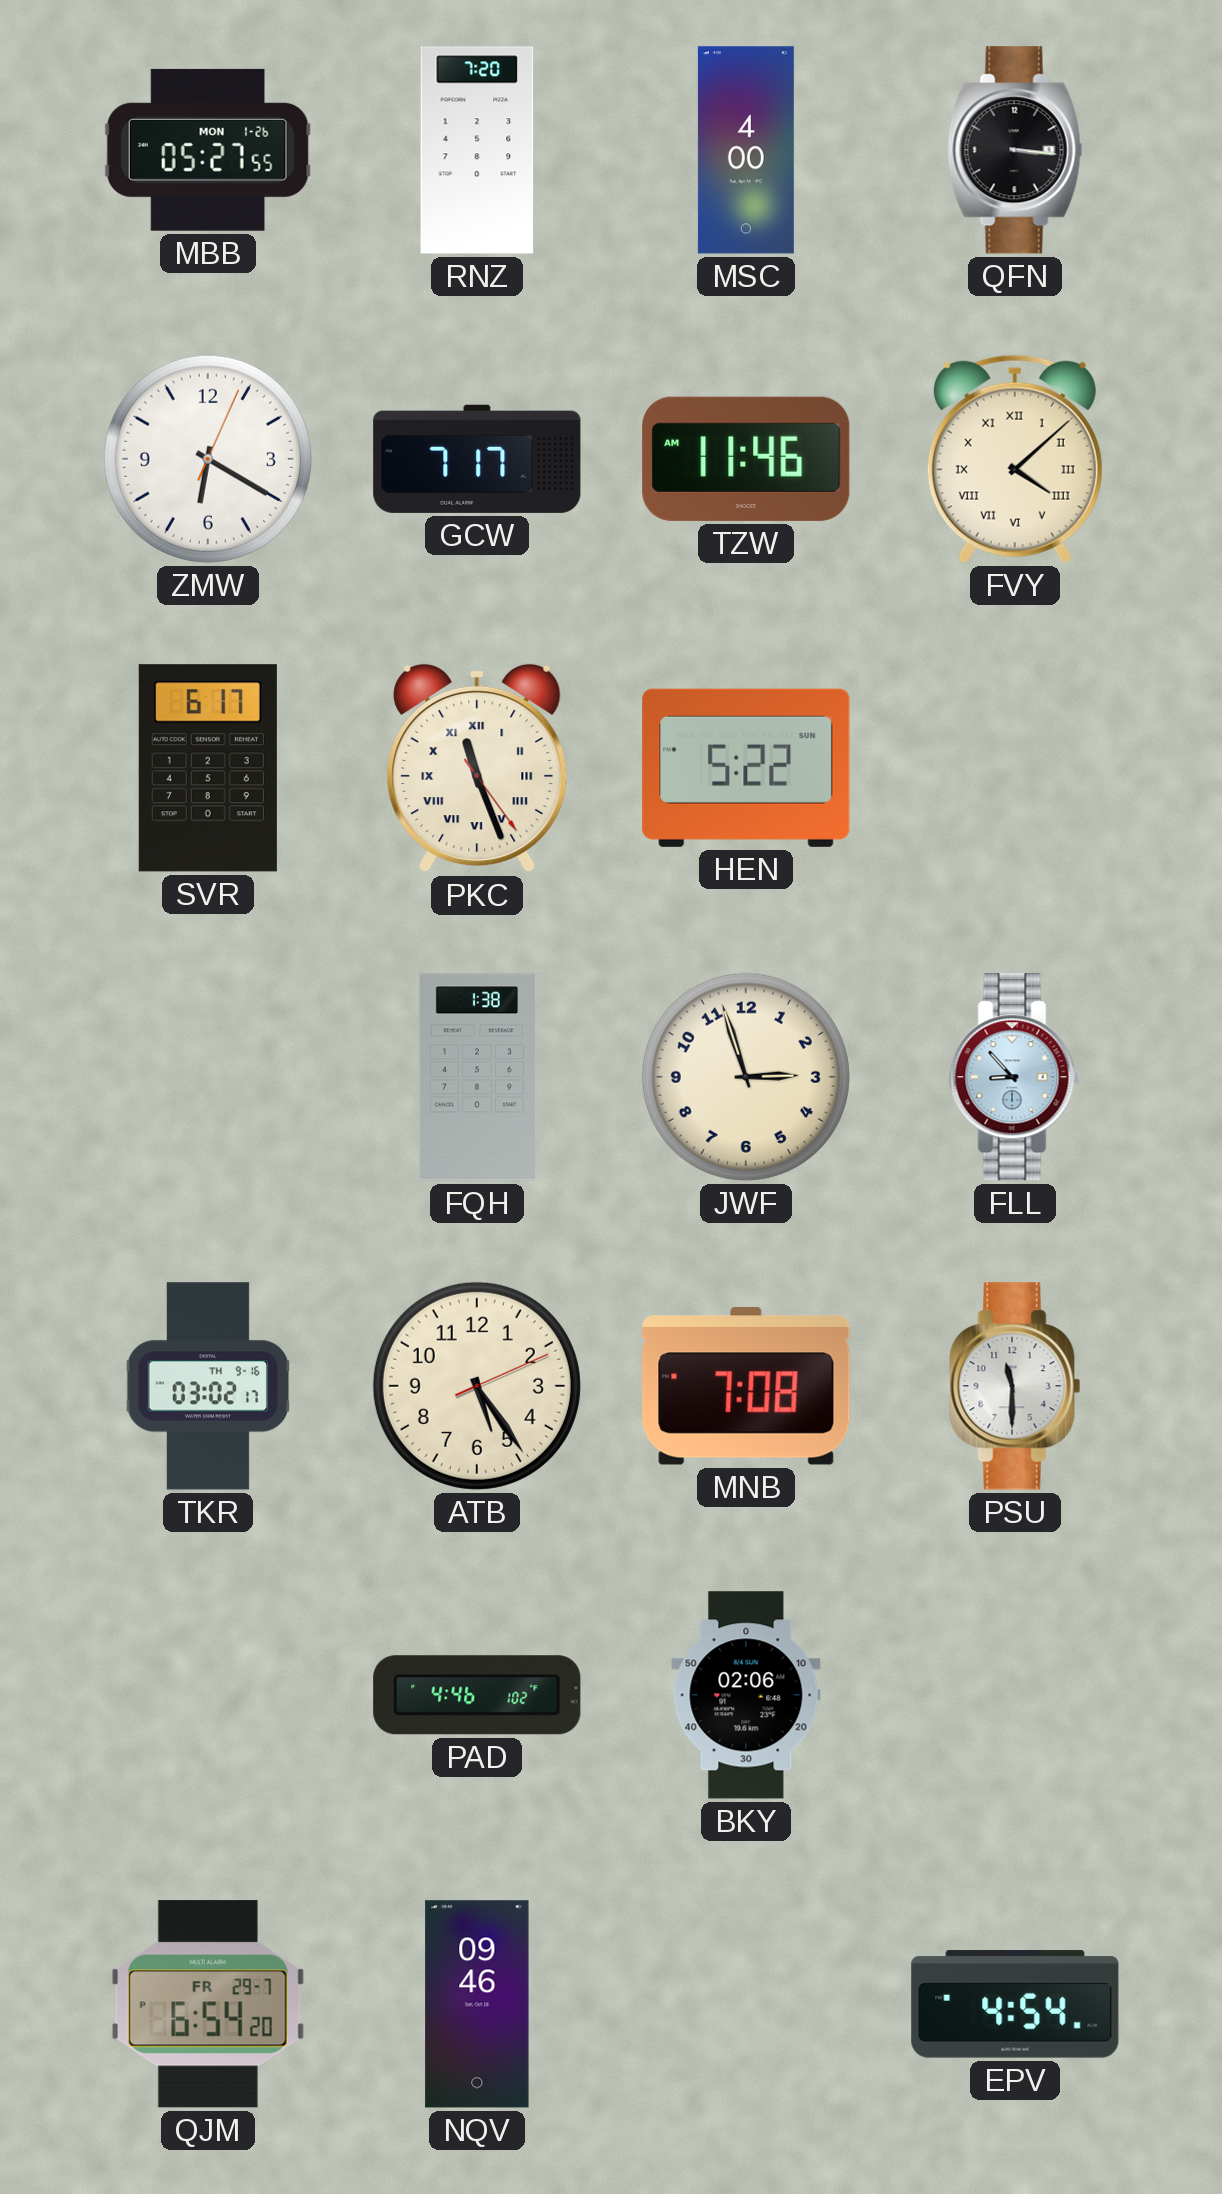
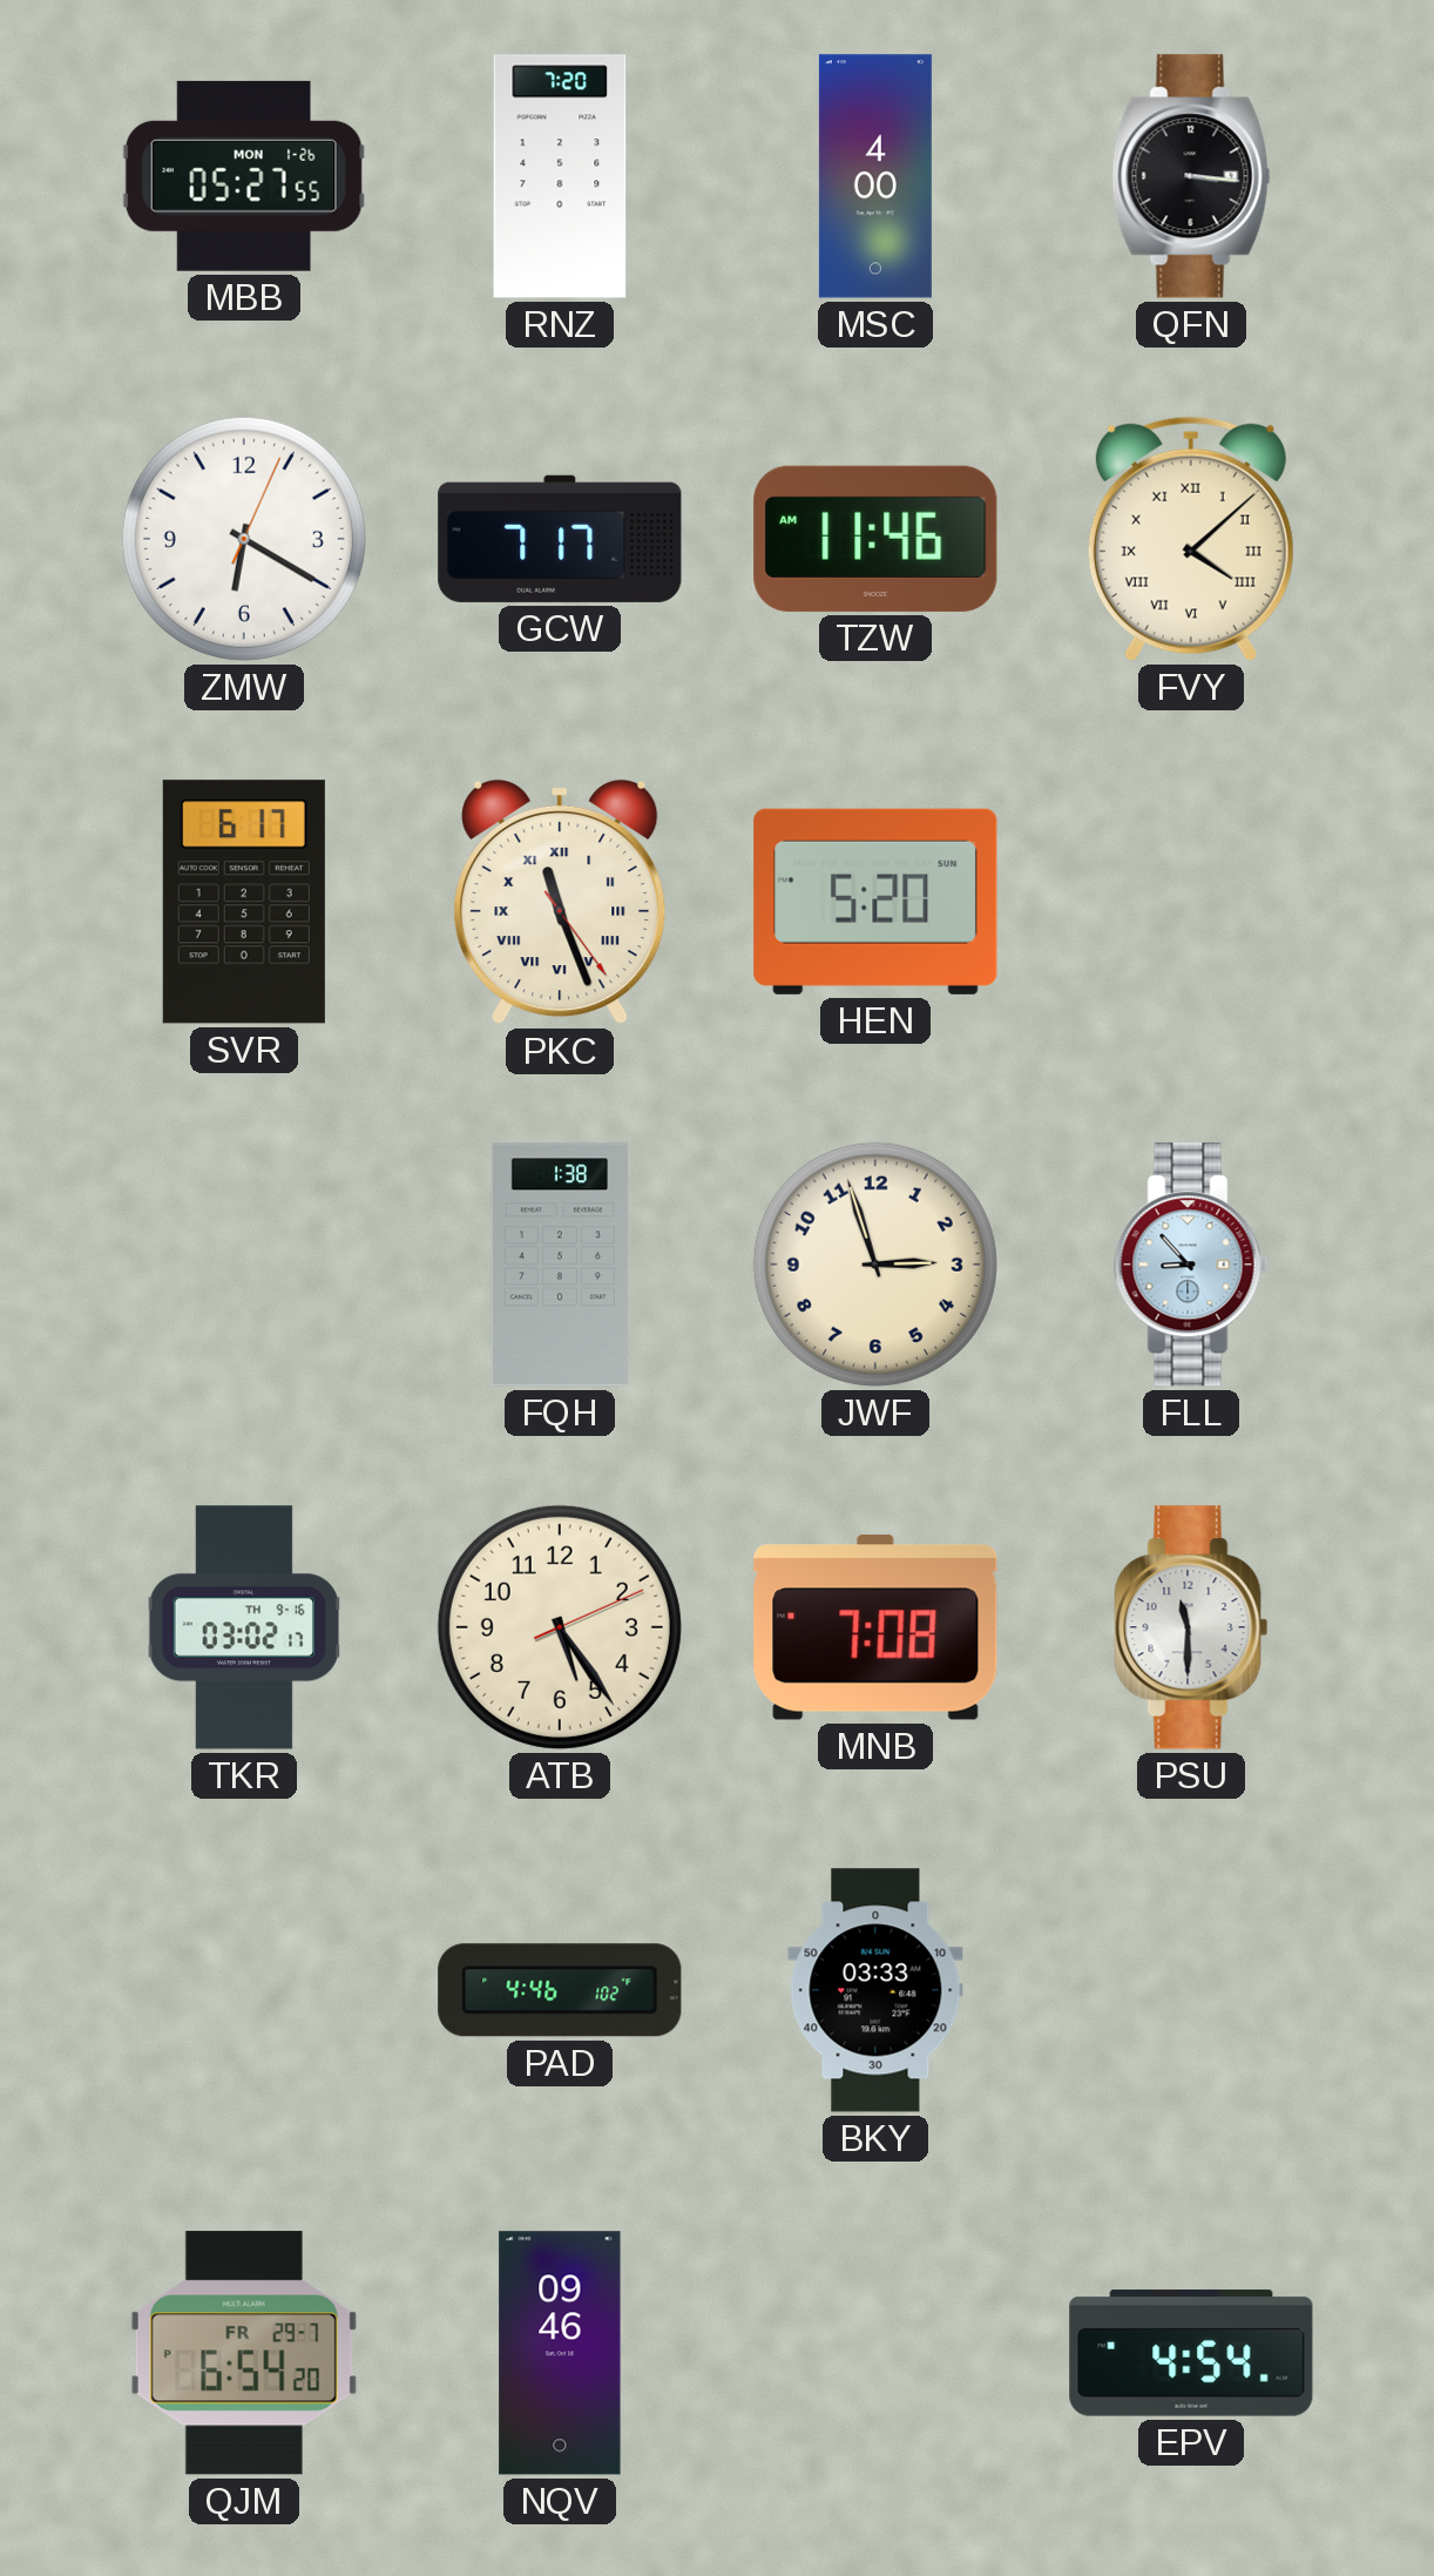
HEN: 5:22 -> 5:20 (875, 902)
BKY: 02:06 -> 03:33 (875, 1990)
